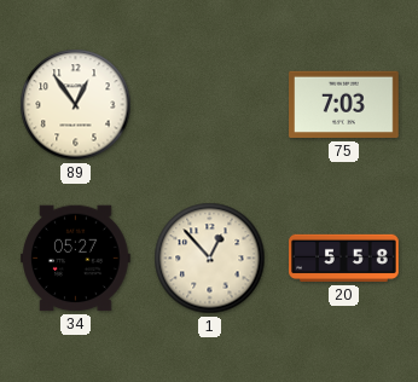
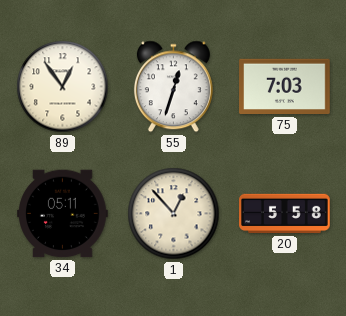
55: none -> 12:33 (173, 87)
34: 05:27 -> 05:11 (63, 214)
